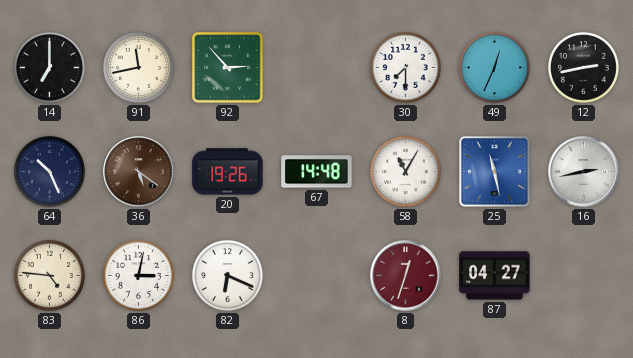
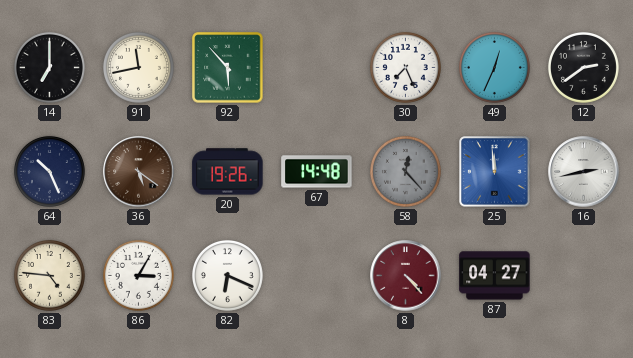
92: 2:53 -> 5:53 (228, 68)
30: 7:30 -> 7:26 (405, 67)
12: 2:43 -> 2:39 (583, 67)
58: 11:05 -> 12:23 (405, 171)
58 dial: white -> grey (405, 171)
25: 11:28 -> 11:59 (495, 172)
86: 3:02 -> 3:05 (138, 275)
8: 12:33 -> 4:23 (406, 276)
